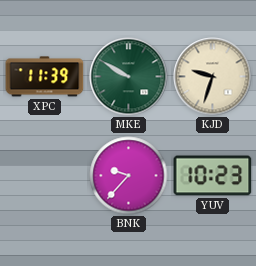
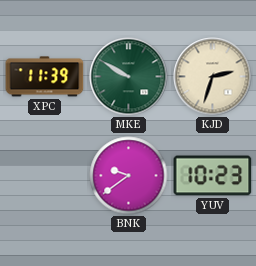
KJD: 9:33 -> 2:33 (213, 77)
BNK: 9:37 -> 9:39 (129, 176)
